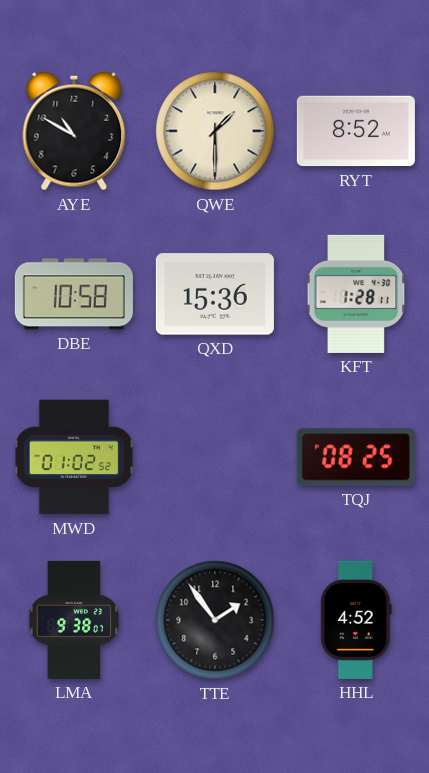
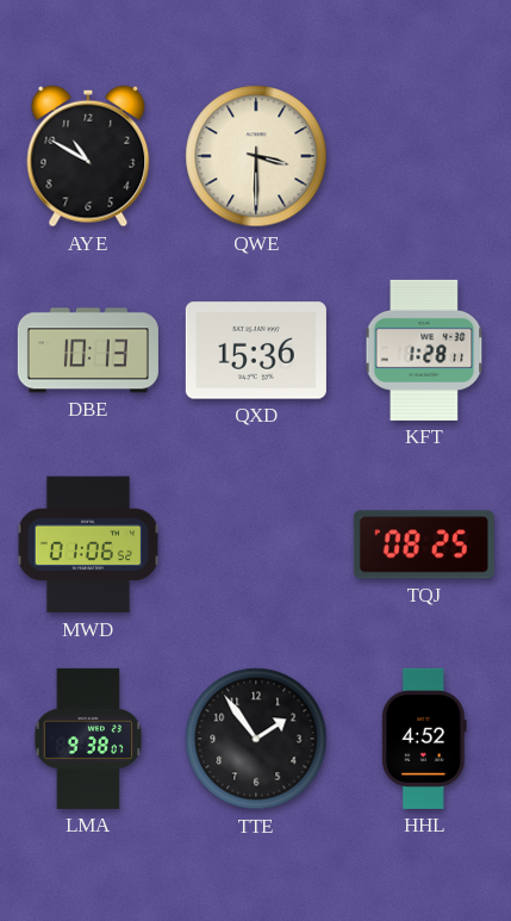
QWE: 1:30 -> 3:30 (256, 156)
RYT: 8:52 -> none (356, 131)
DBE: 10:58 -> 10:13 (88, 350)
MWD: 01:02 -> 01:06 (87, 544)
